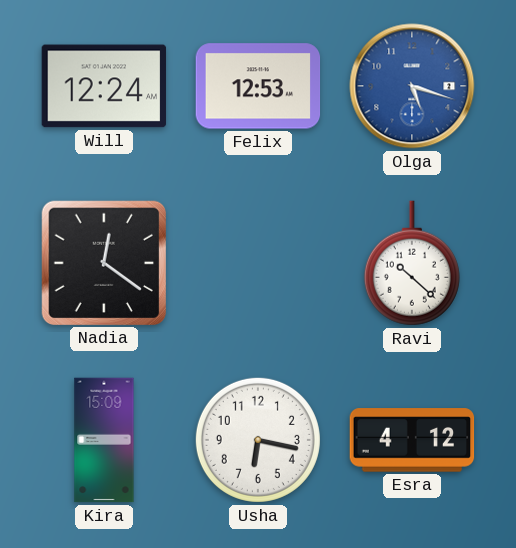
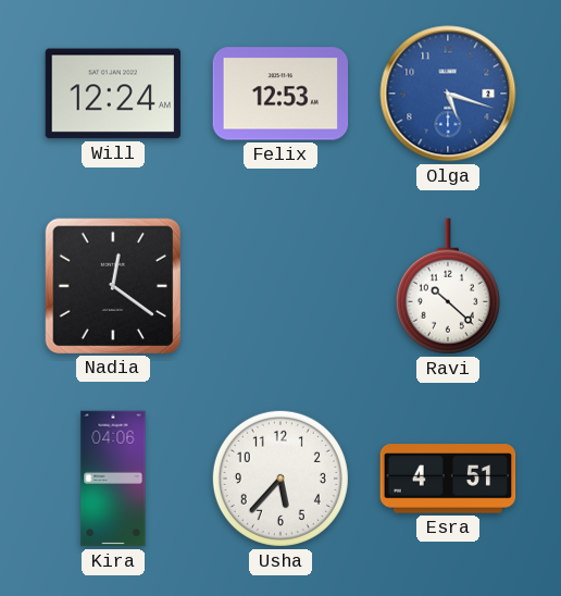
Kira: 15:09 -> 04:06 (113, 479)
Usha: 6:17 -> 5:37 (280, 479)
Esra: 4:12 -> 4:51 (448, 479)
